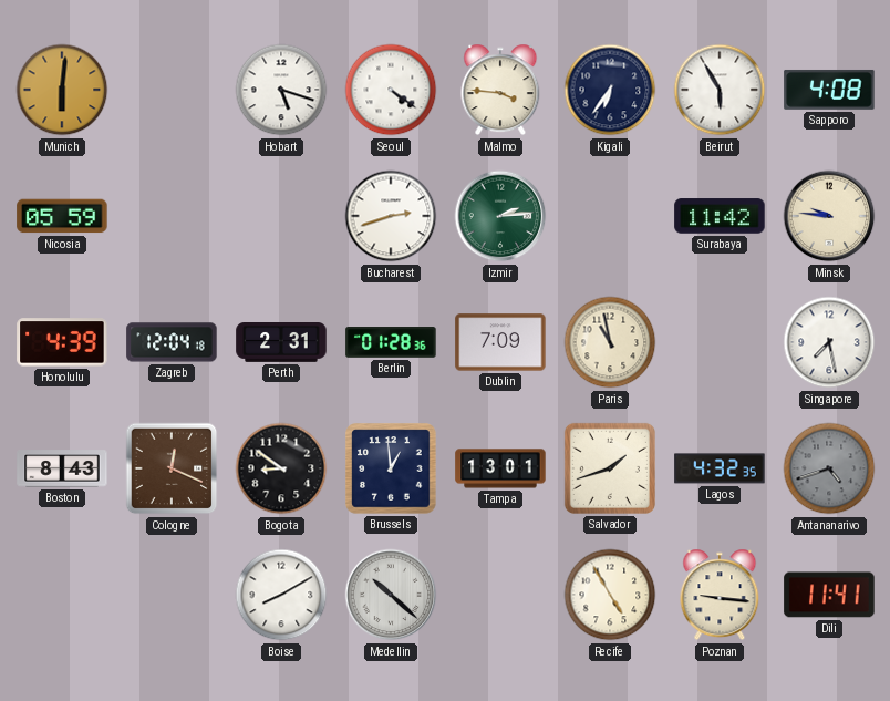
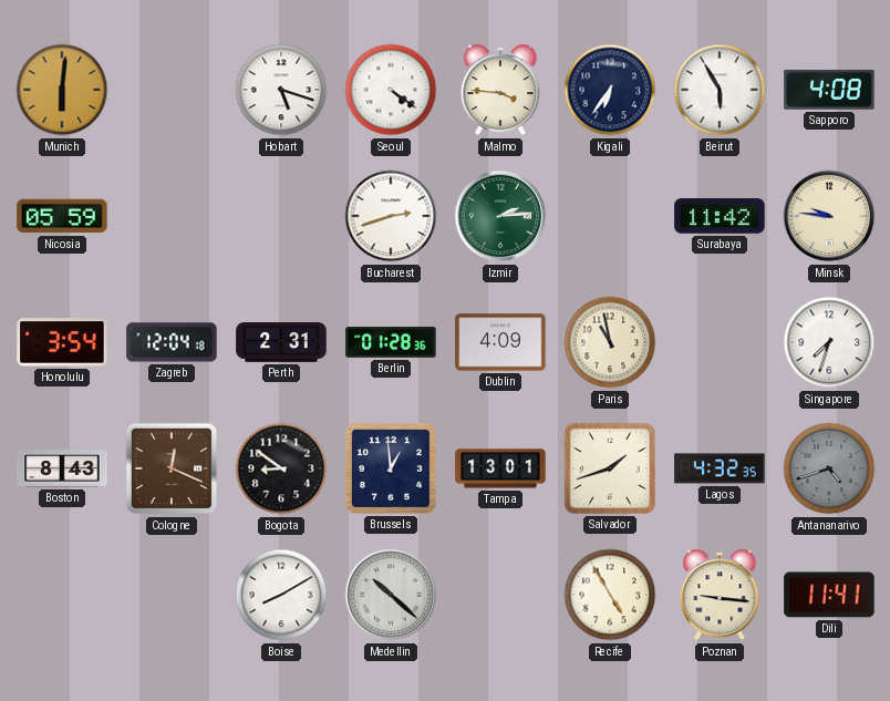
Honolulu: 4:39 -> 3:54 (62, 342)
Dublin: 7:09 -> 4:09 (500, 342)
Singapore: 7:28 -> 7:33 (829, 342)
